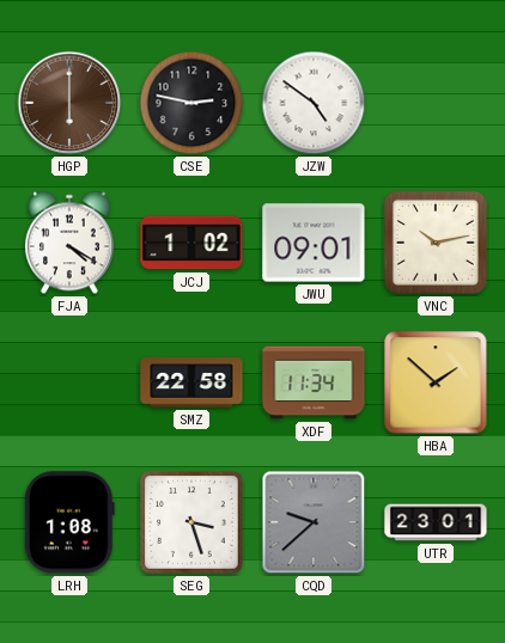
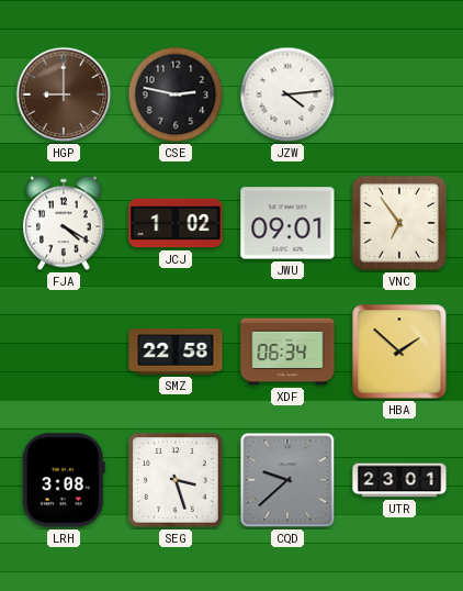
HGP: 6:00 -> 9:00 (64, 94)
JZW: 4:51 -> 4:14 (287, 94)
VNC: 10:13 -> 6:54 (399, 223)
XDF: 11:34 -> 06:34 (287, 352)
LRH: 1:08 -> 3:08 (64, 480)
